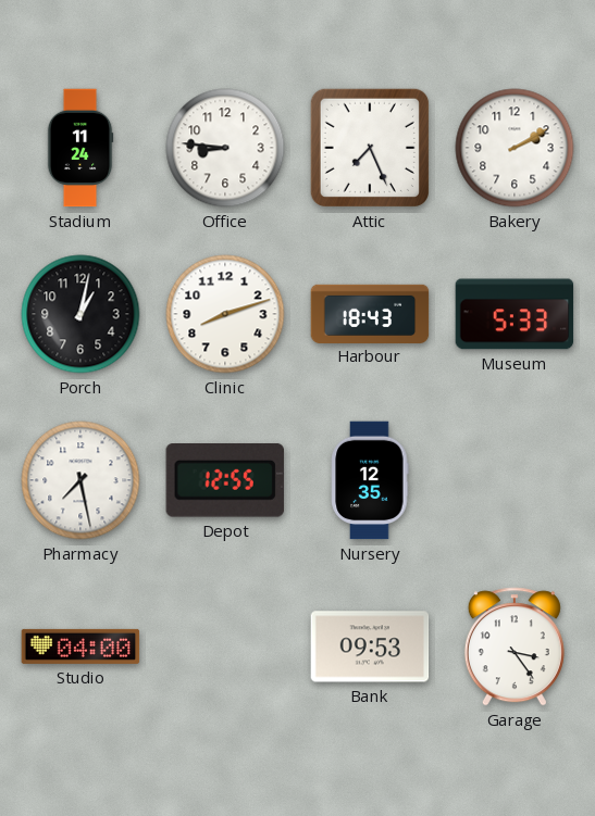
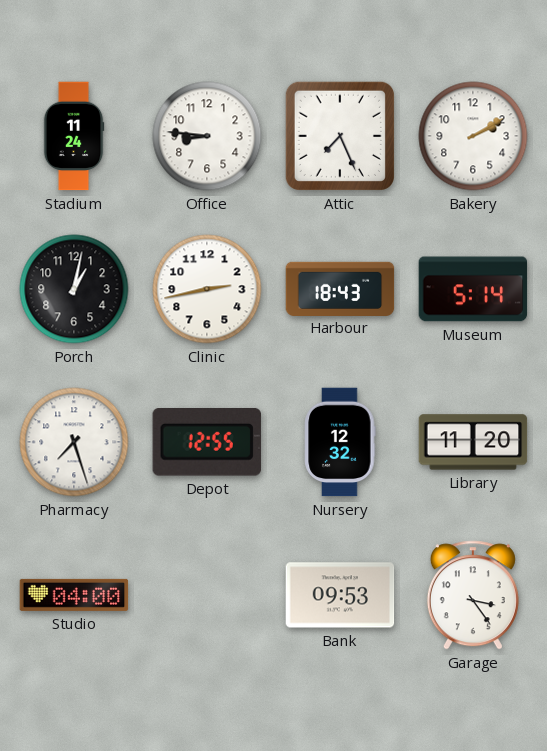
Clinic: 8:12 -> 2:43 (207, 289)
Museum: 5:33 -> 5:14 (473, 289)
Pharmacy: 7:28 -> 7:27 (74, 442)
Nursery: 12:35 -> 12:32 (340, 442)
Library: none -> 11:20 (473, 442)
